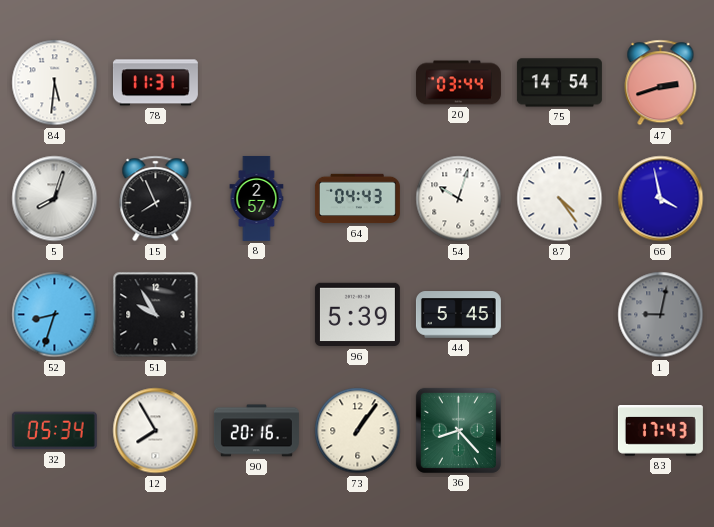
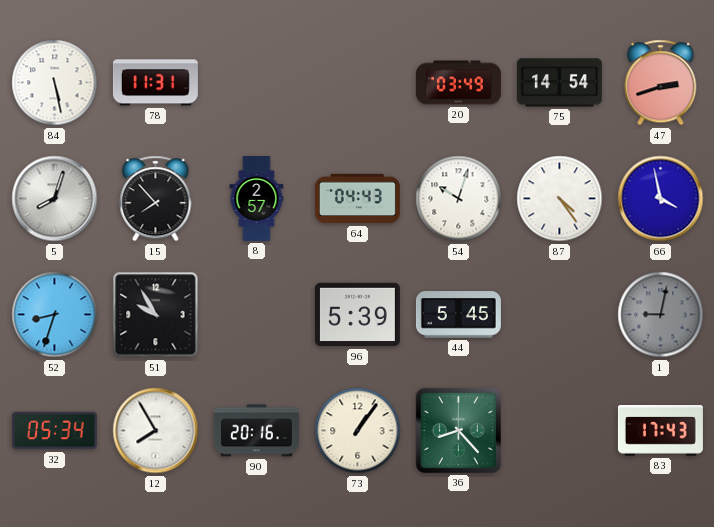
84: 5:31 -> 5:28 (55, 83)
20: 03:44 -> 03:49 (458, 83)
15: 7:56 -> 7:53 (156, 199)
